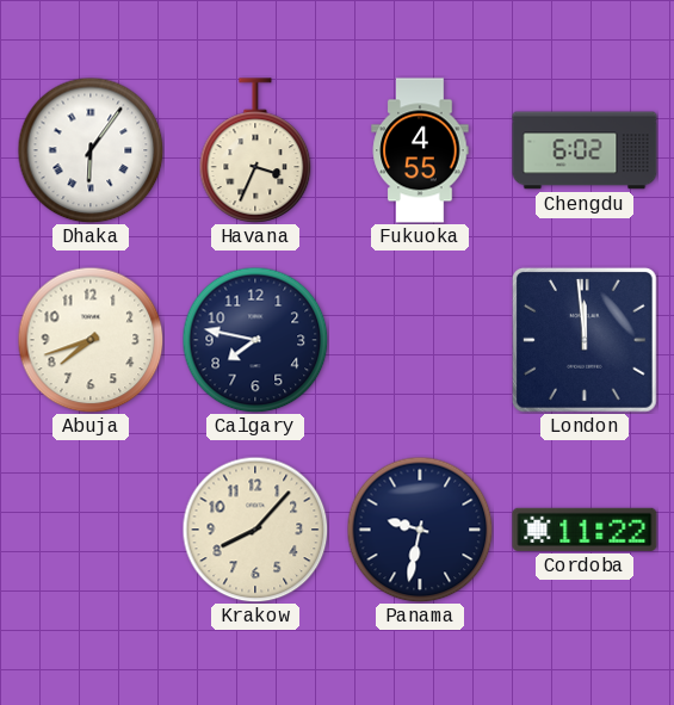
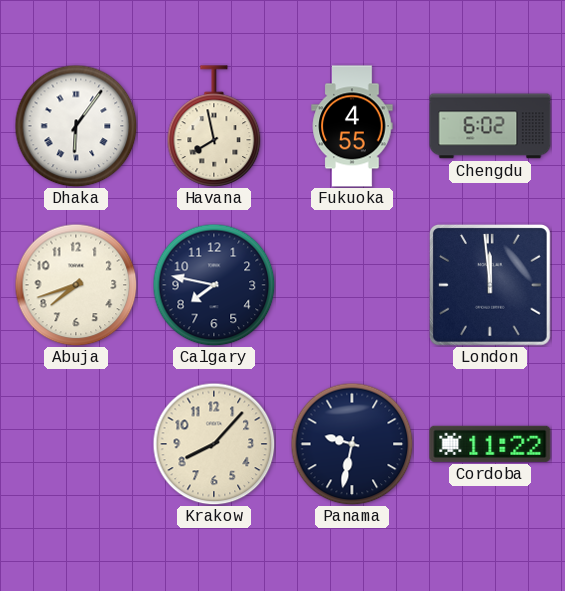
Havana: 3:34 -> 7:58 (214, 126)
